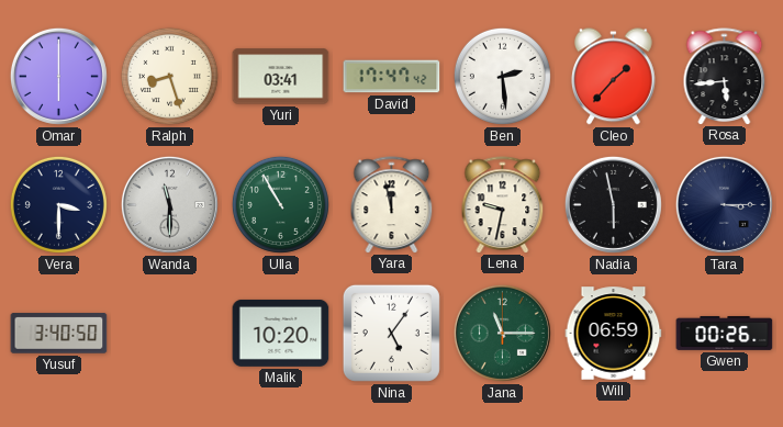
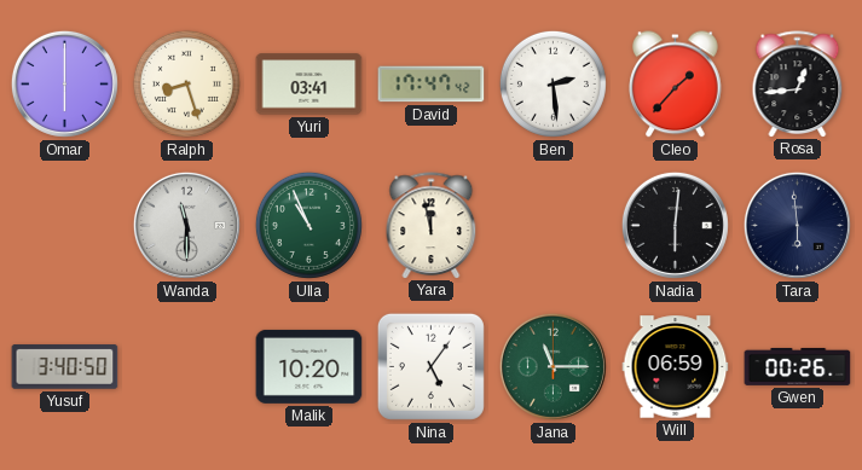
Rosa: 5:44 -> 12:44 (798, 83)
Vera: 3:30 -> none (58, 204)
Ulla: 10:55 -> 10:56 (308, 225)
Lena: 9:32 -> none (503, 204)
Nadia: 5:58 -> 6:01 (675, 225)
Tara: 3:15 -> 5:59 (797, 225)
